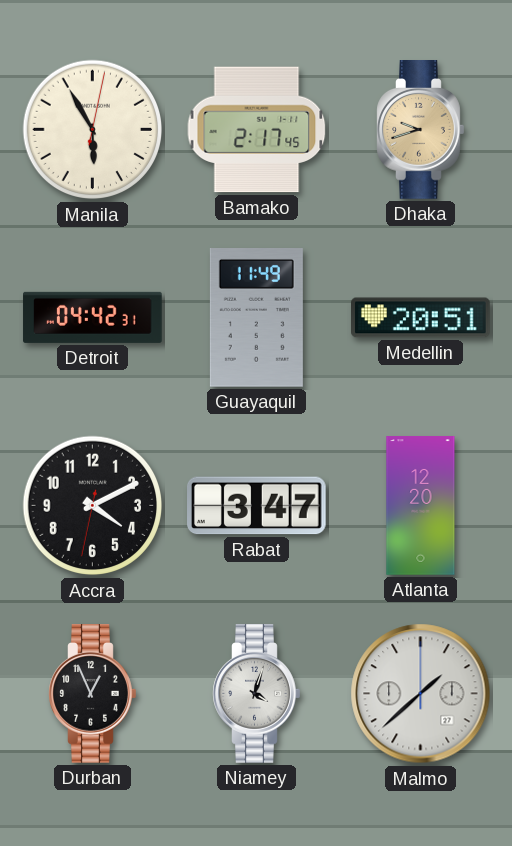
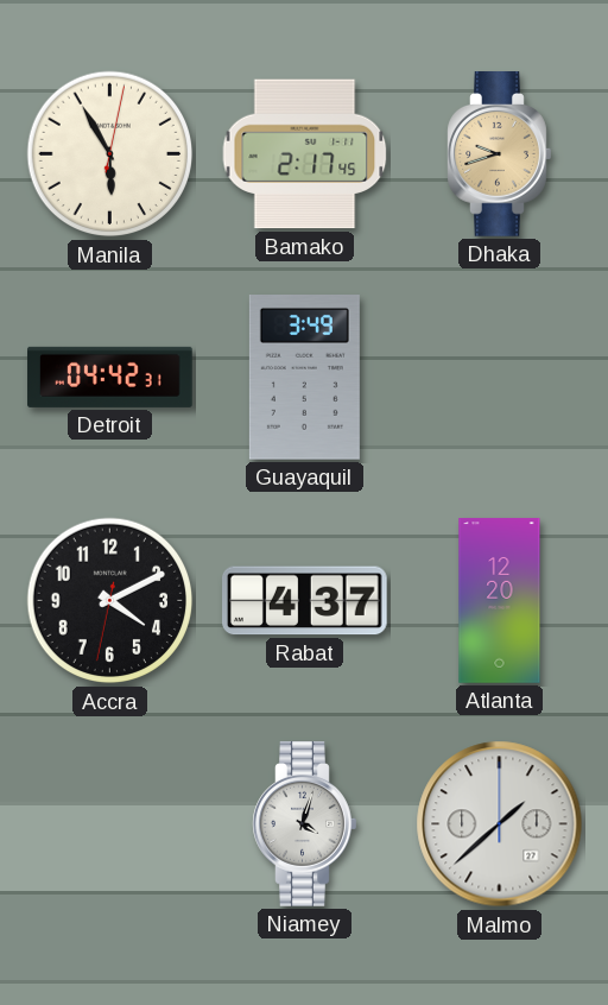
Guayaquil: 11:49 -> 3:49 (304, 378)
Medellin: 20:51 -> none (421, 318)
Rabat: 3:47 -> 4:37 (305, 601)
Durban: 12:56 -> none (93, 694)
